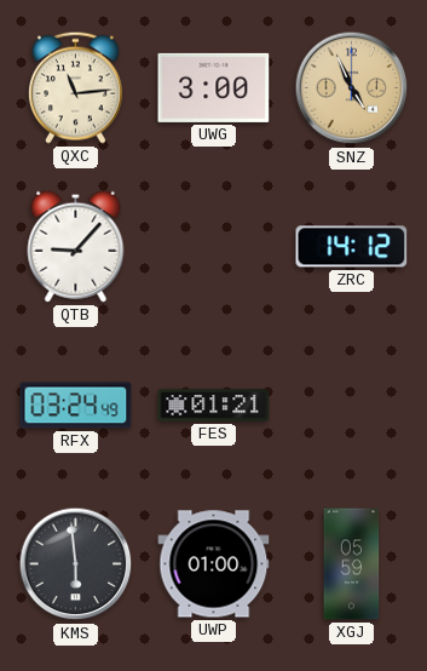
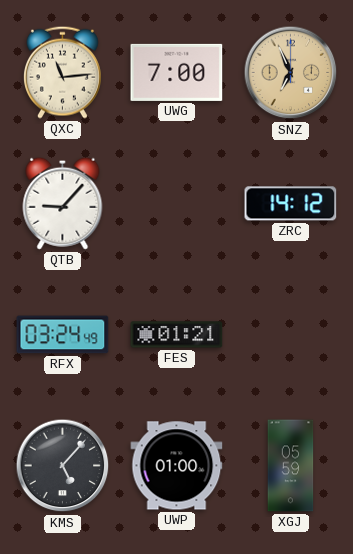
UWG: 3:00 -> 7:00 (177, 72)
SNZ: 4:56 -> 6:56 (291, 73)
KMS: 5:59 -> 5:07 (63, 466)
